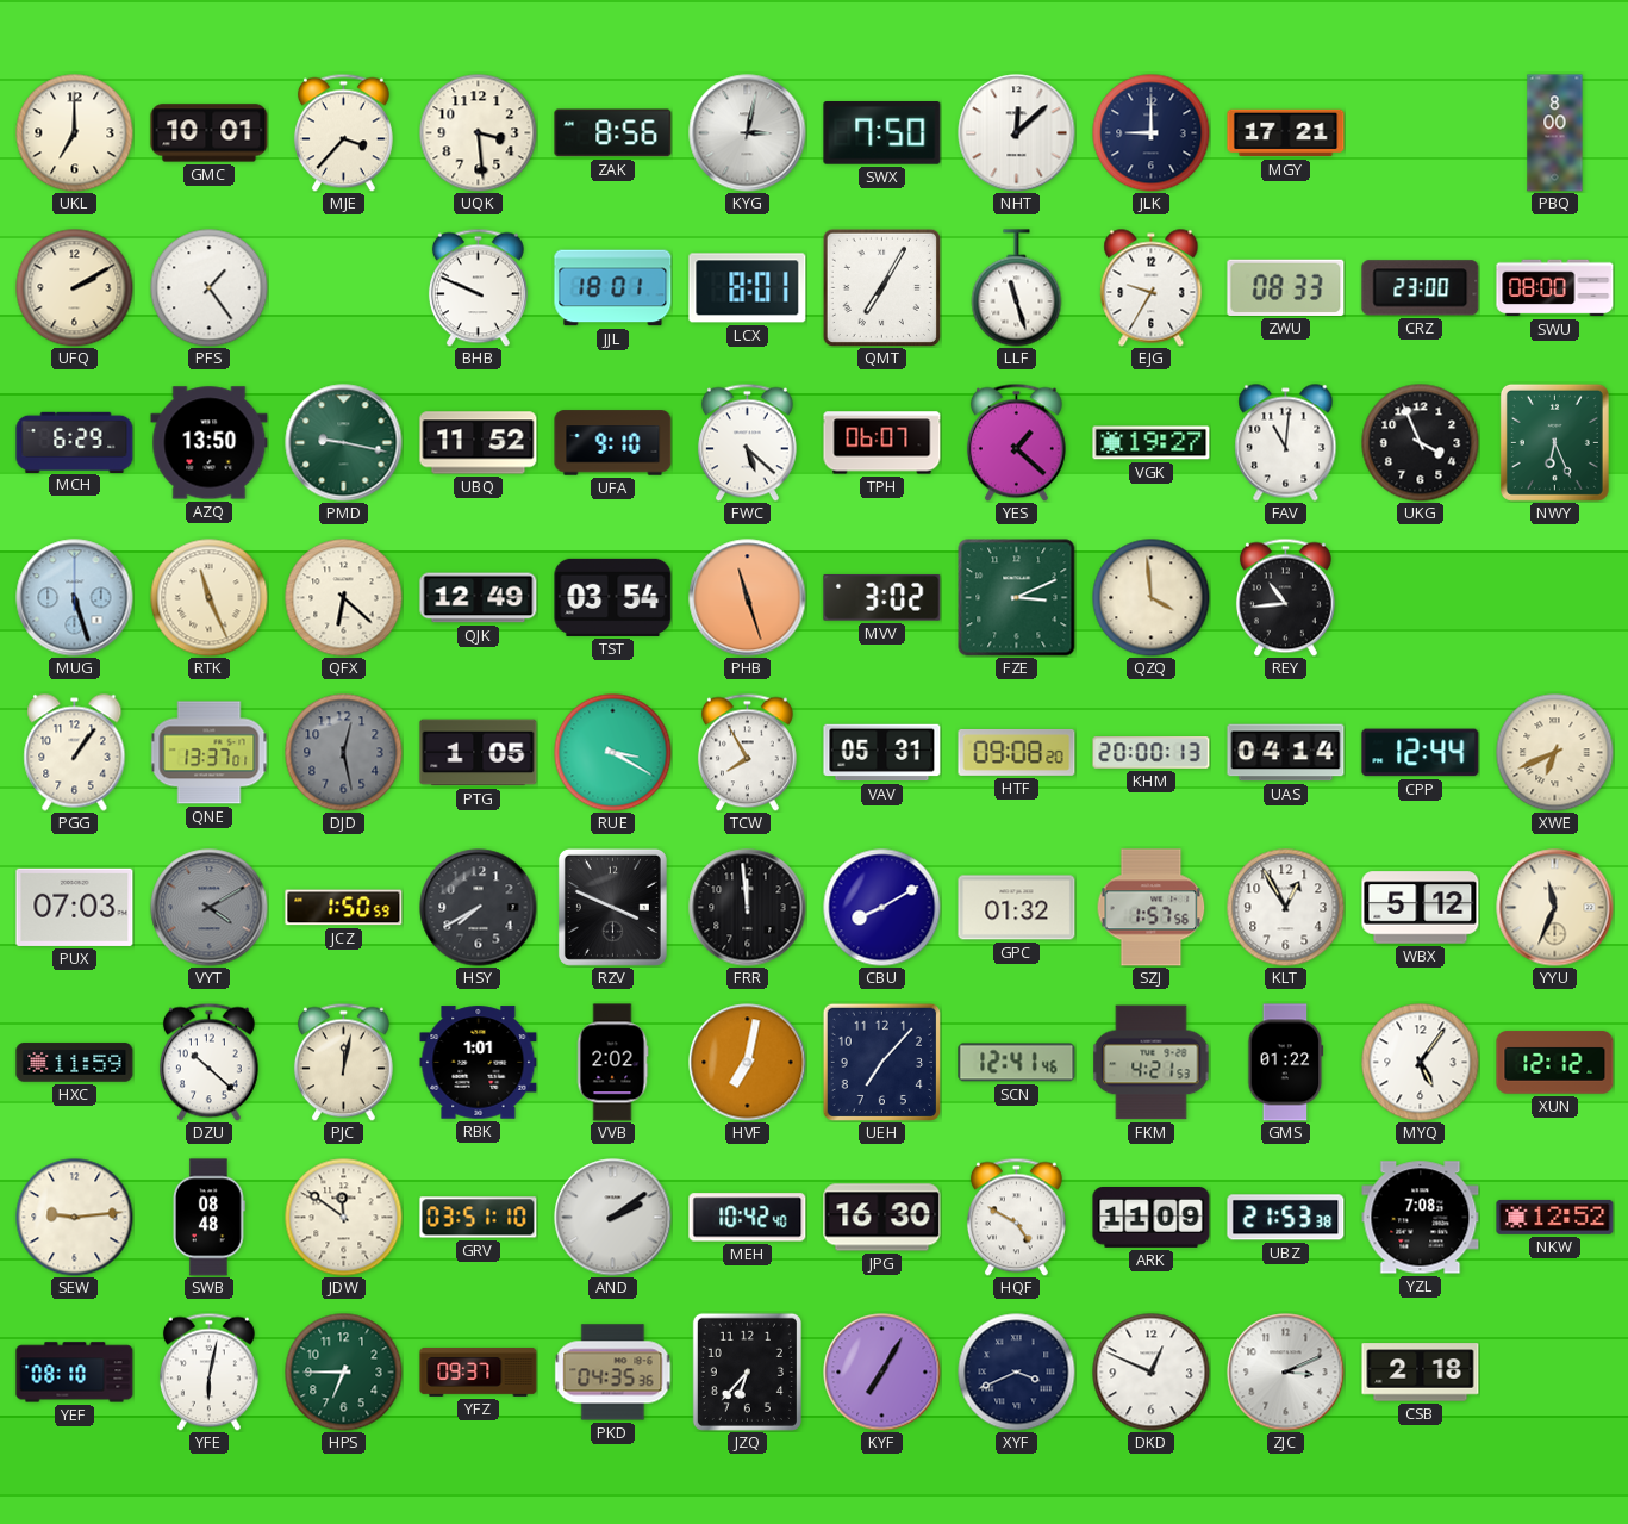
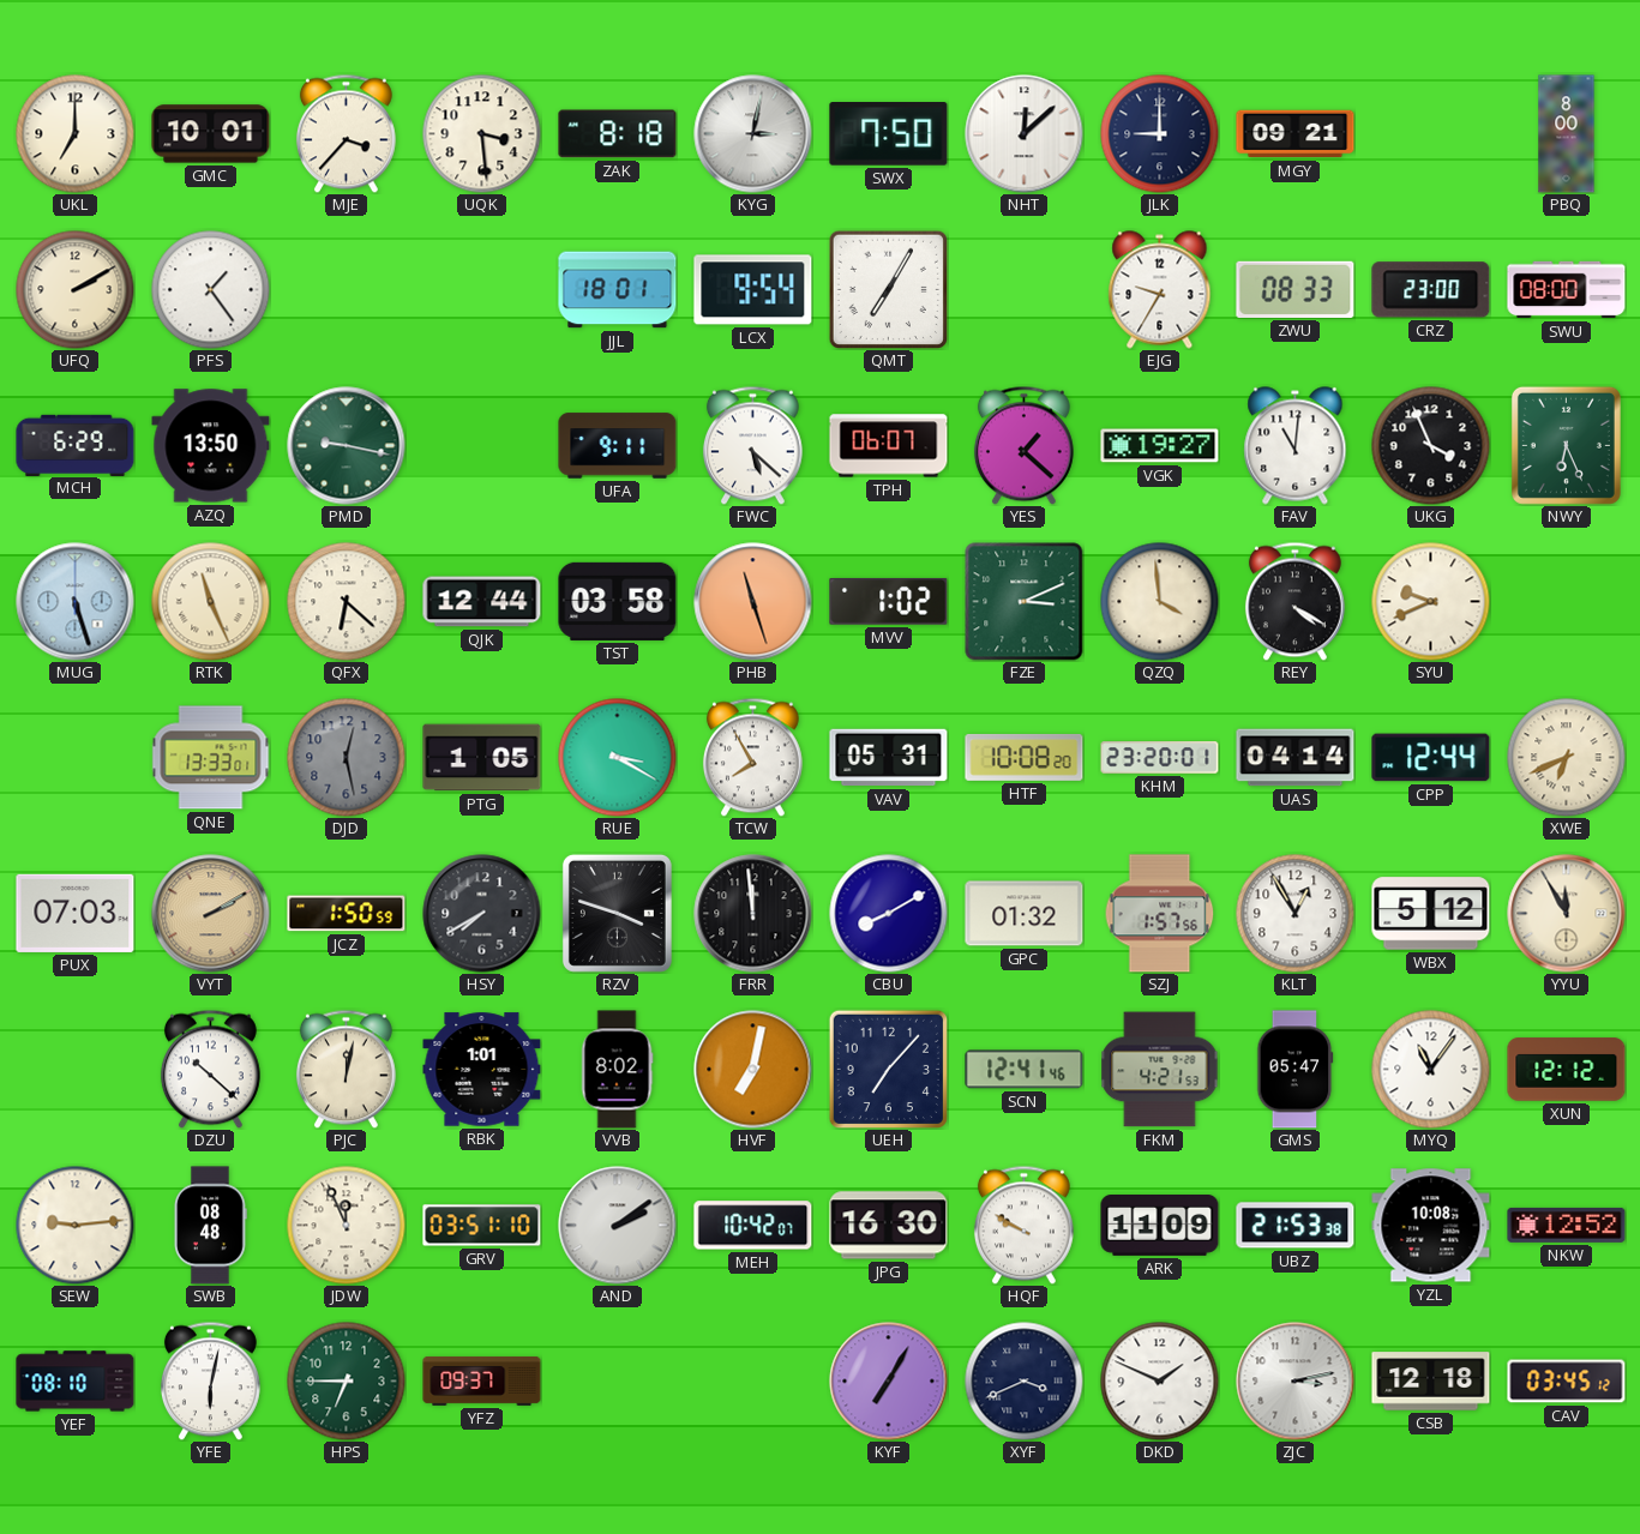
ZAK: 8:56 -> 8:18 (618, 134)
MGY: 17:21 -> 09:21 (1296, 134)
BHB: 9:49 -> none (478, 287)
LCX: 8:01 -> 9:54 (753, 290)
LLF: 11:27 -> none (1017, 288)
UBQ: 11:52 -> none (479, 443)
UFA: 9:10 -> 9:11 (618, 446)
QJK: 12:49 -> 12:44 (482, 602)
TST: 03:54 -> 03:58 (618, 601)
MVV: 3:02 -> 1:02 (889, 602)
REY: 10:44 -> 4:20 (1294, 601)
SYU: none -> 9:41 (1431, 602)
PGG: 1:06 -> none (75, 753)
QNE: 13:37 -> 13:33 (211, 758)
HTF: 09:08 -> 10:08 (1025, 758)
KHM: 20:00 -> 23:20 (1160, 758)
VYT: 4:10 -> 2:10 (211, 914)
VYT dial: grey -> champagne (211, 914)
RZV: 3:49 -> 3:48 (617, 913)
YYU: 11:34 -> 11:55 (1567, 914)
HXC: 11:59 -> none (75, 1063)
VVB: 2:02 -> 8:02 (617, 1070)
GMS: 01:22 -> 05:47 (1296, 1070)
MYQ: 5:06 -> 11:06 (1431, 1070)
JDW: 11:51 -> 11:56 (347, 1226)
MEH: 10:42:40 -> 10:42:07 (753, 1226)
HQF: 4:50 -> 9:50 (1023, 1225)
YZL: 7:08 -> 10:08 (1431, 1226)
PKD: 04:35 -> none (613, 1373)
JZQ: 6:37 -> none (747, 1371)
DKD: 12:49 -> 1:49 (1160, 1382)
ZJC: 3:11 -> 3:13 (1296, 1382)
CSB: 2:18 -> 12:18 (1431, 1382)
CAV: none -> 03:45 (1567, 1382)
